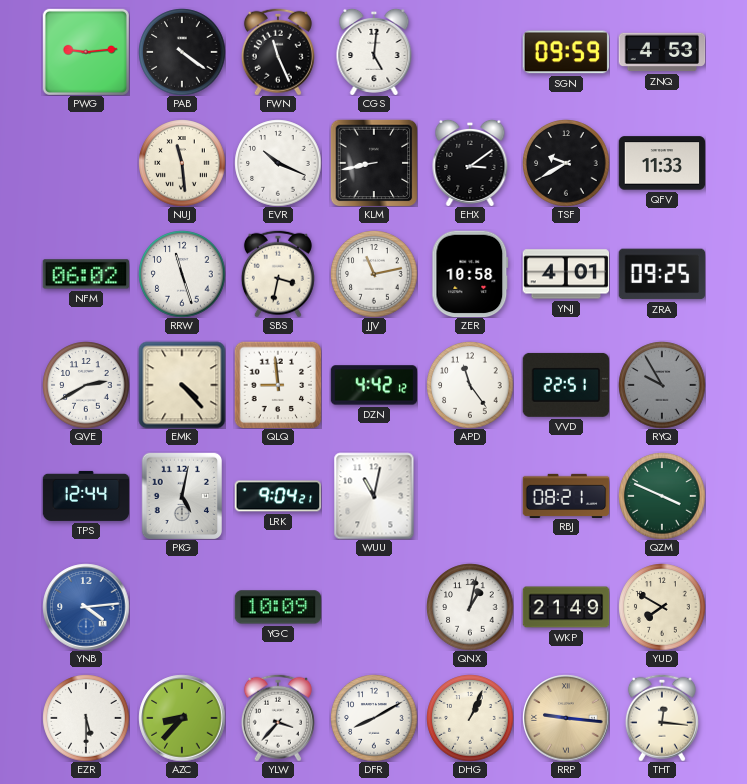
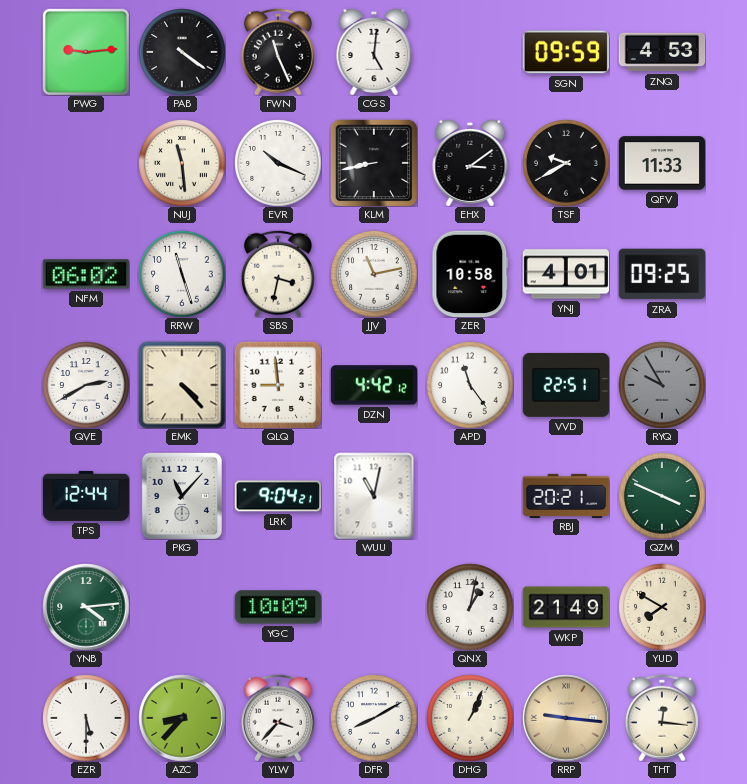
PKG: 5:02 -> 11:07 (181, 496)
RBJ: 08:21 -> 20:21 (566, 495)
YNB dial: blue -> green (86, 607)
